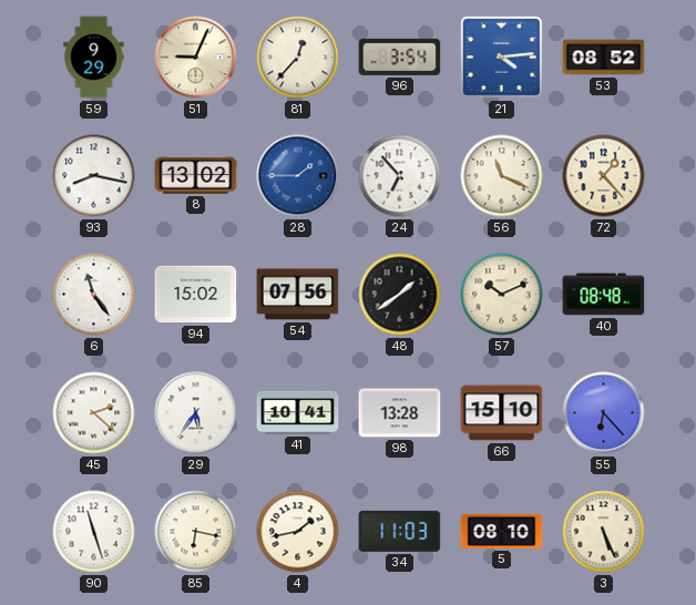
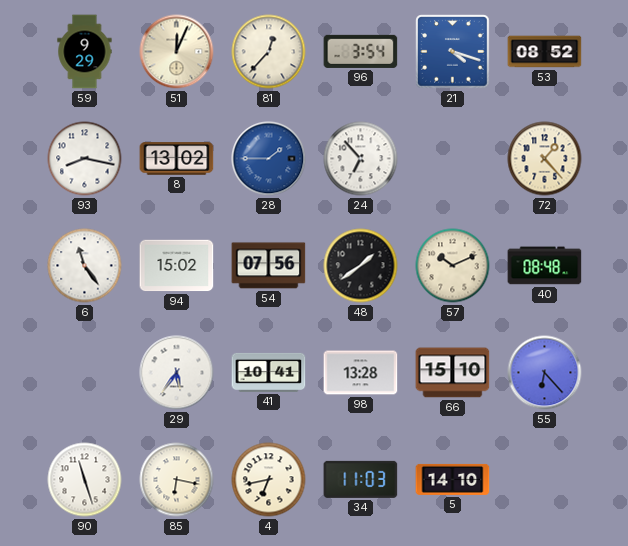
51: 9:04 -> 12:04 (177, 52)
21: 4:14 -> 4:18 (453, 52)
56: 11:19 -> none (502, 176)
45: 2:22 -> none (94, 413)
4: 1:43 -> 6:43 (269, 480)
5: 08:10 -> 14:10 (453, 479)
3: 5:26 -> none (604, 532)
